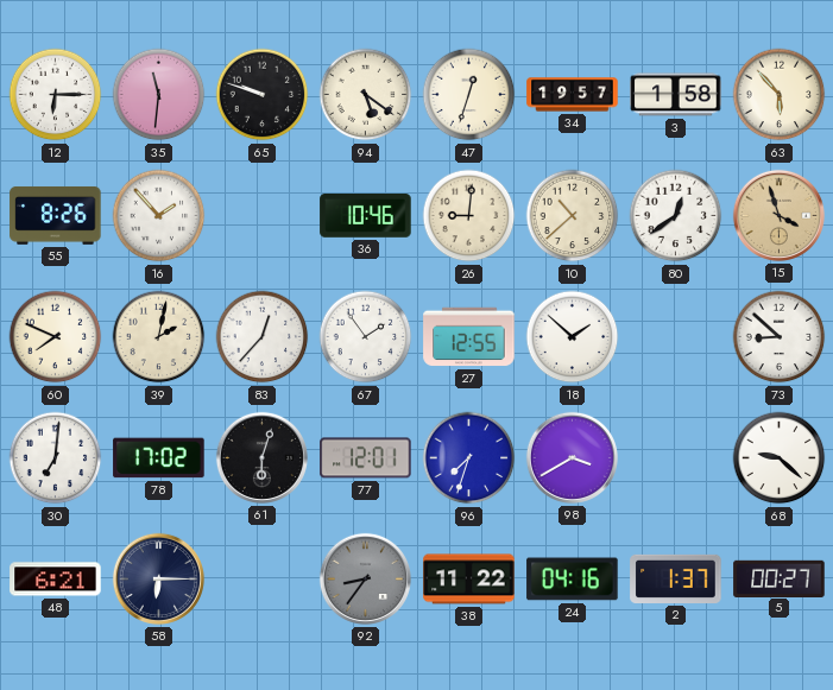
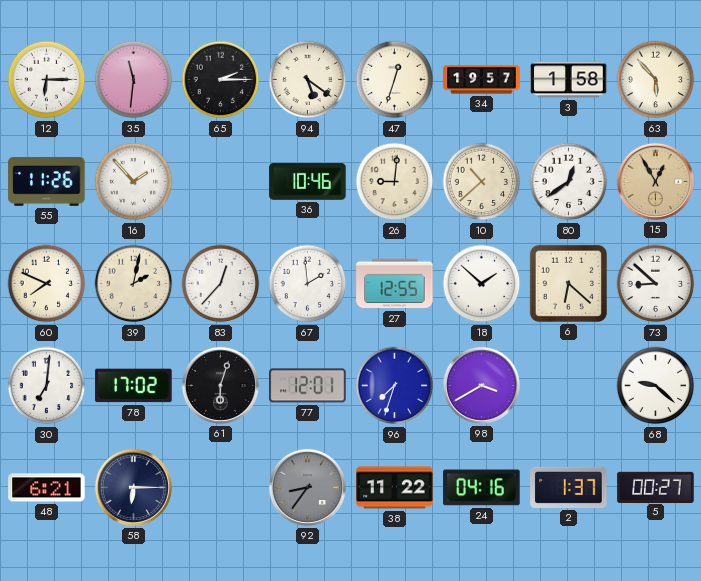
65: 9:48 -> 2:15 (221, 80)
55: 8:26 -> 11:26 (47, 182)
15: 3:57 -> 12:55 (655, 181)
67: 1:54 -> 1:59 (308, 284)
6: none -> 6:22 (568, 283)
